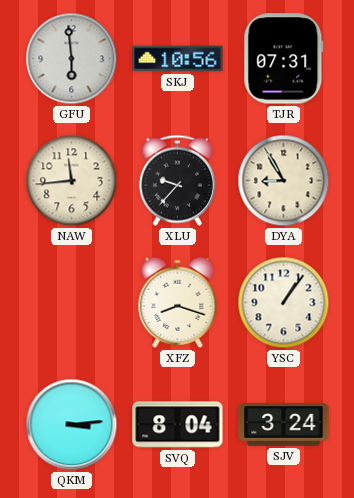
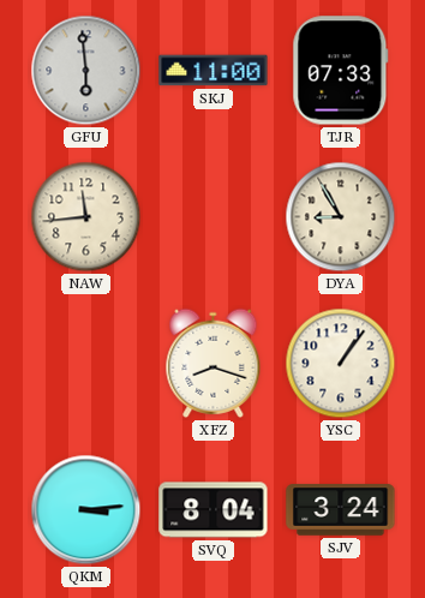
SKJ: 10:56 -> 11:00 (214, 71)
TJR: 07:31 -> 07:33 (341, 71)
XLU: 9:37 -> none (177, 180)
